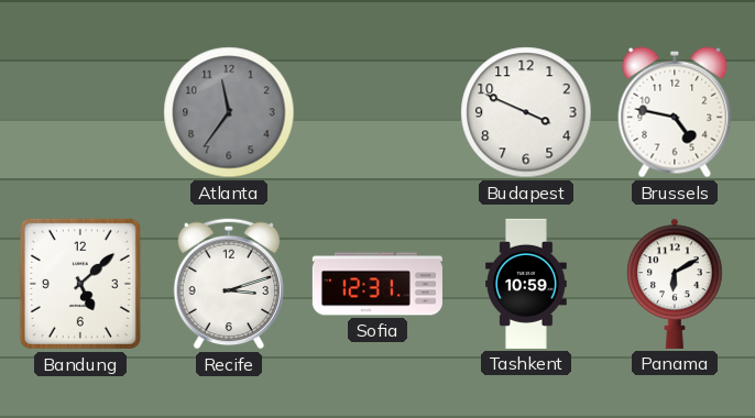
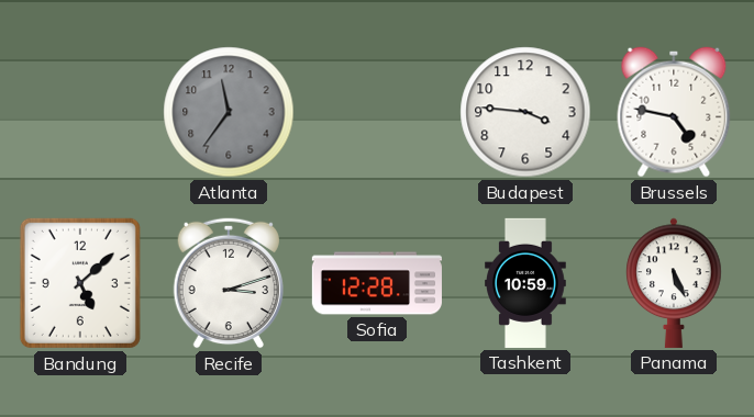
Budapest: 3:49 -> 3:46 (525, 112)
Sofia: 12:31 -> 12:28 (377, 283)
Panama: 6:10 -> 5:26 (674, 283)
